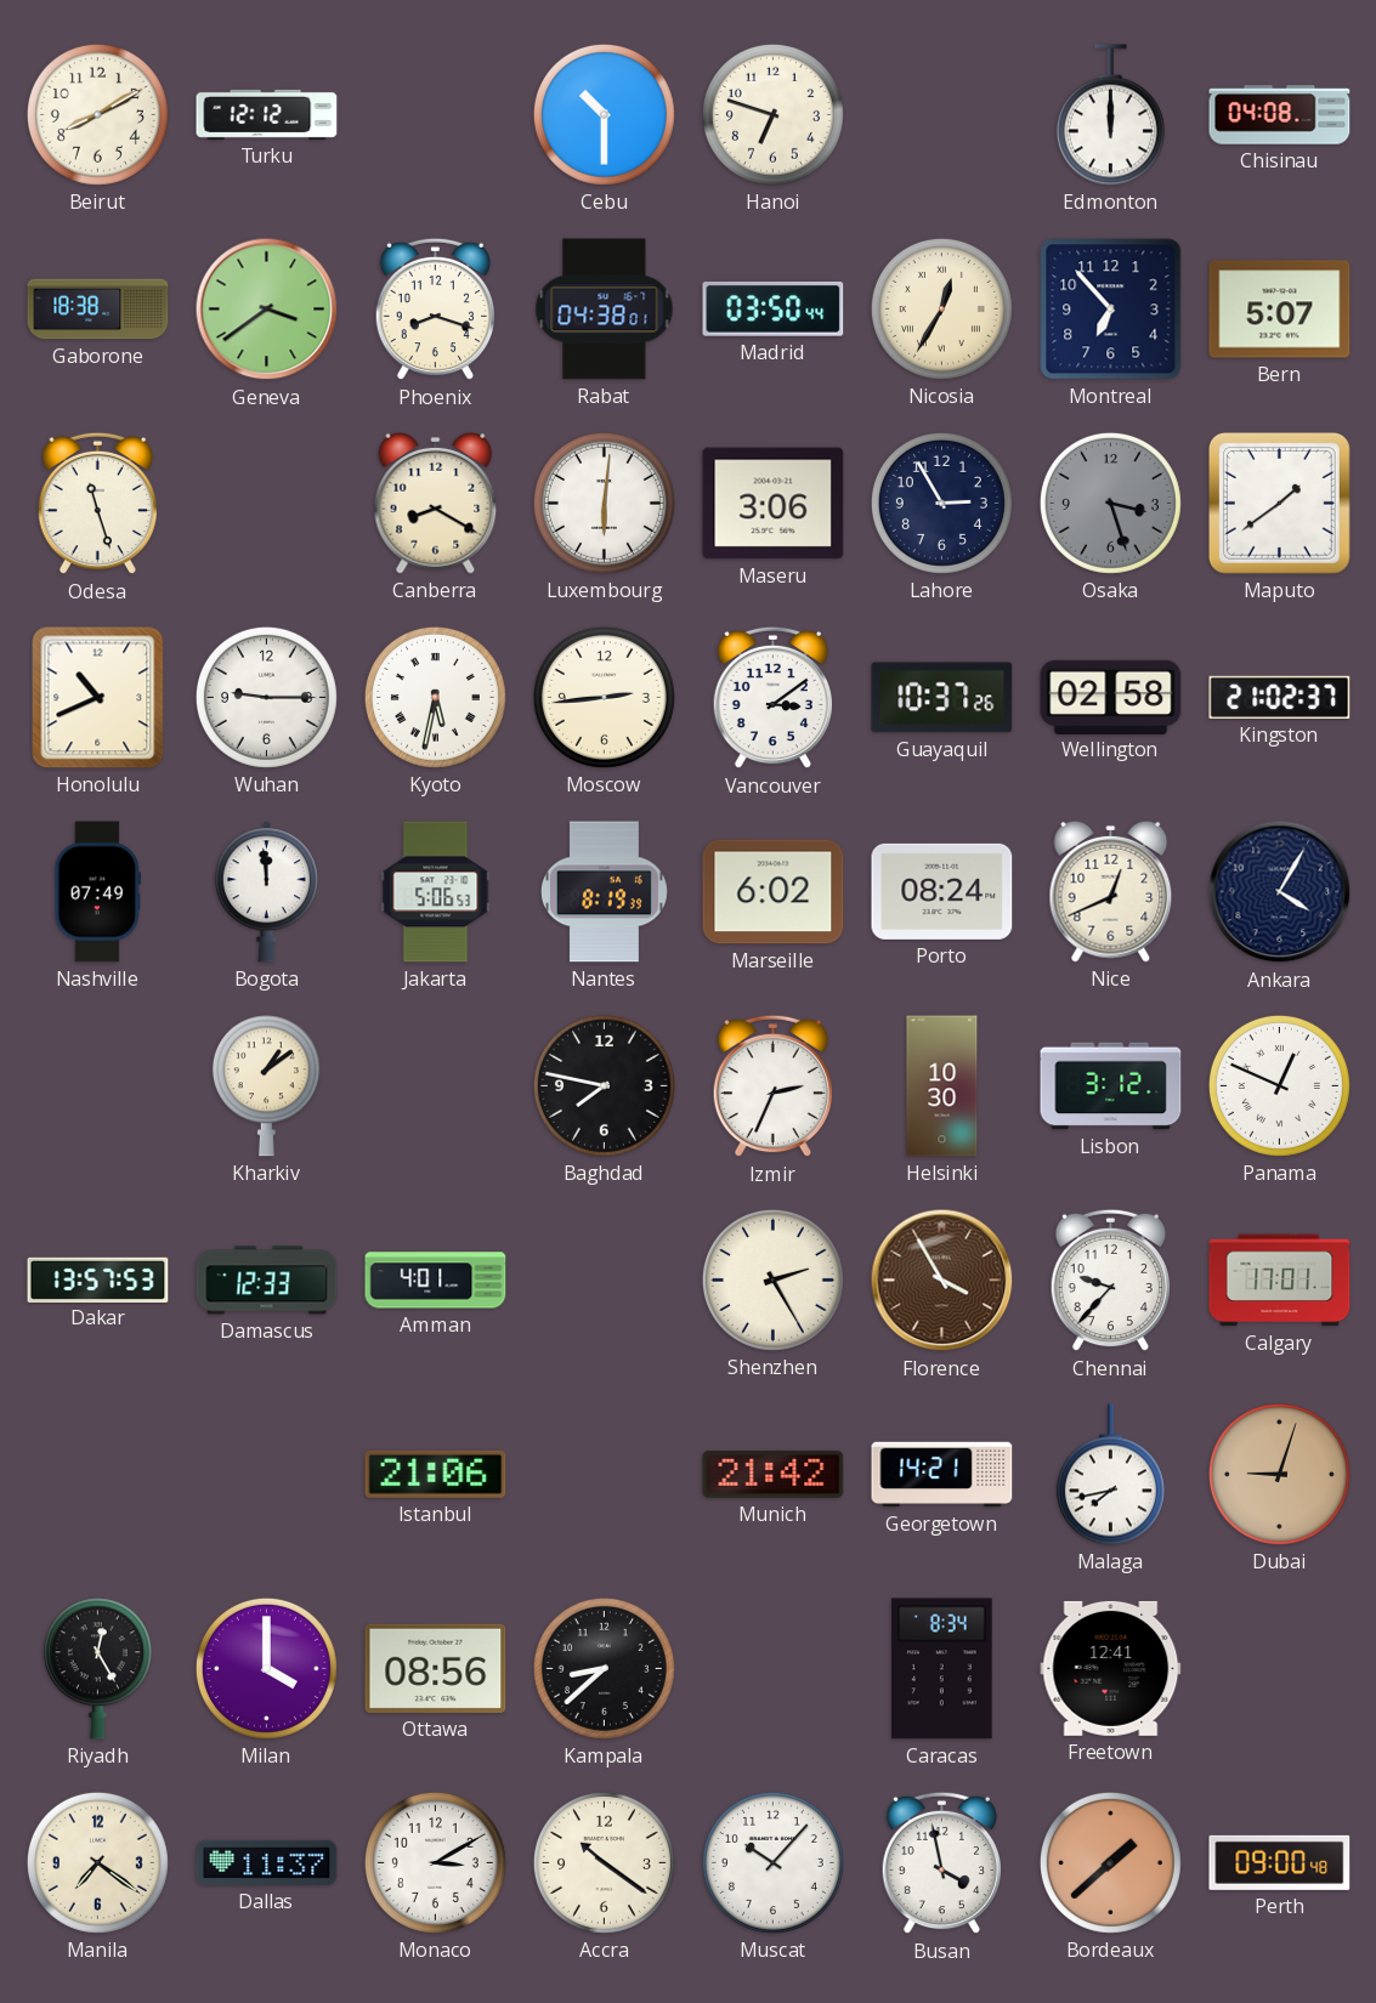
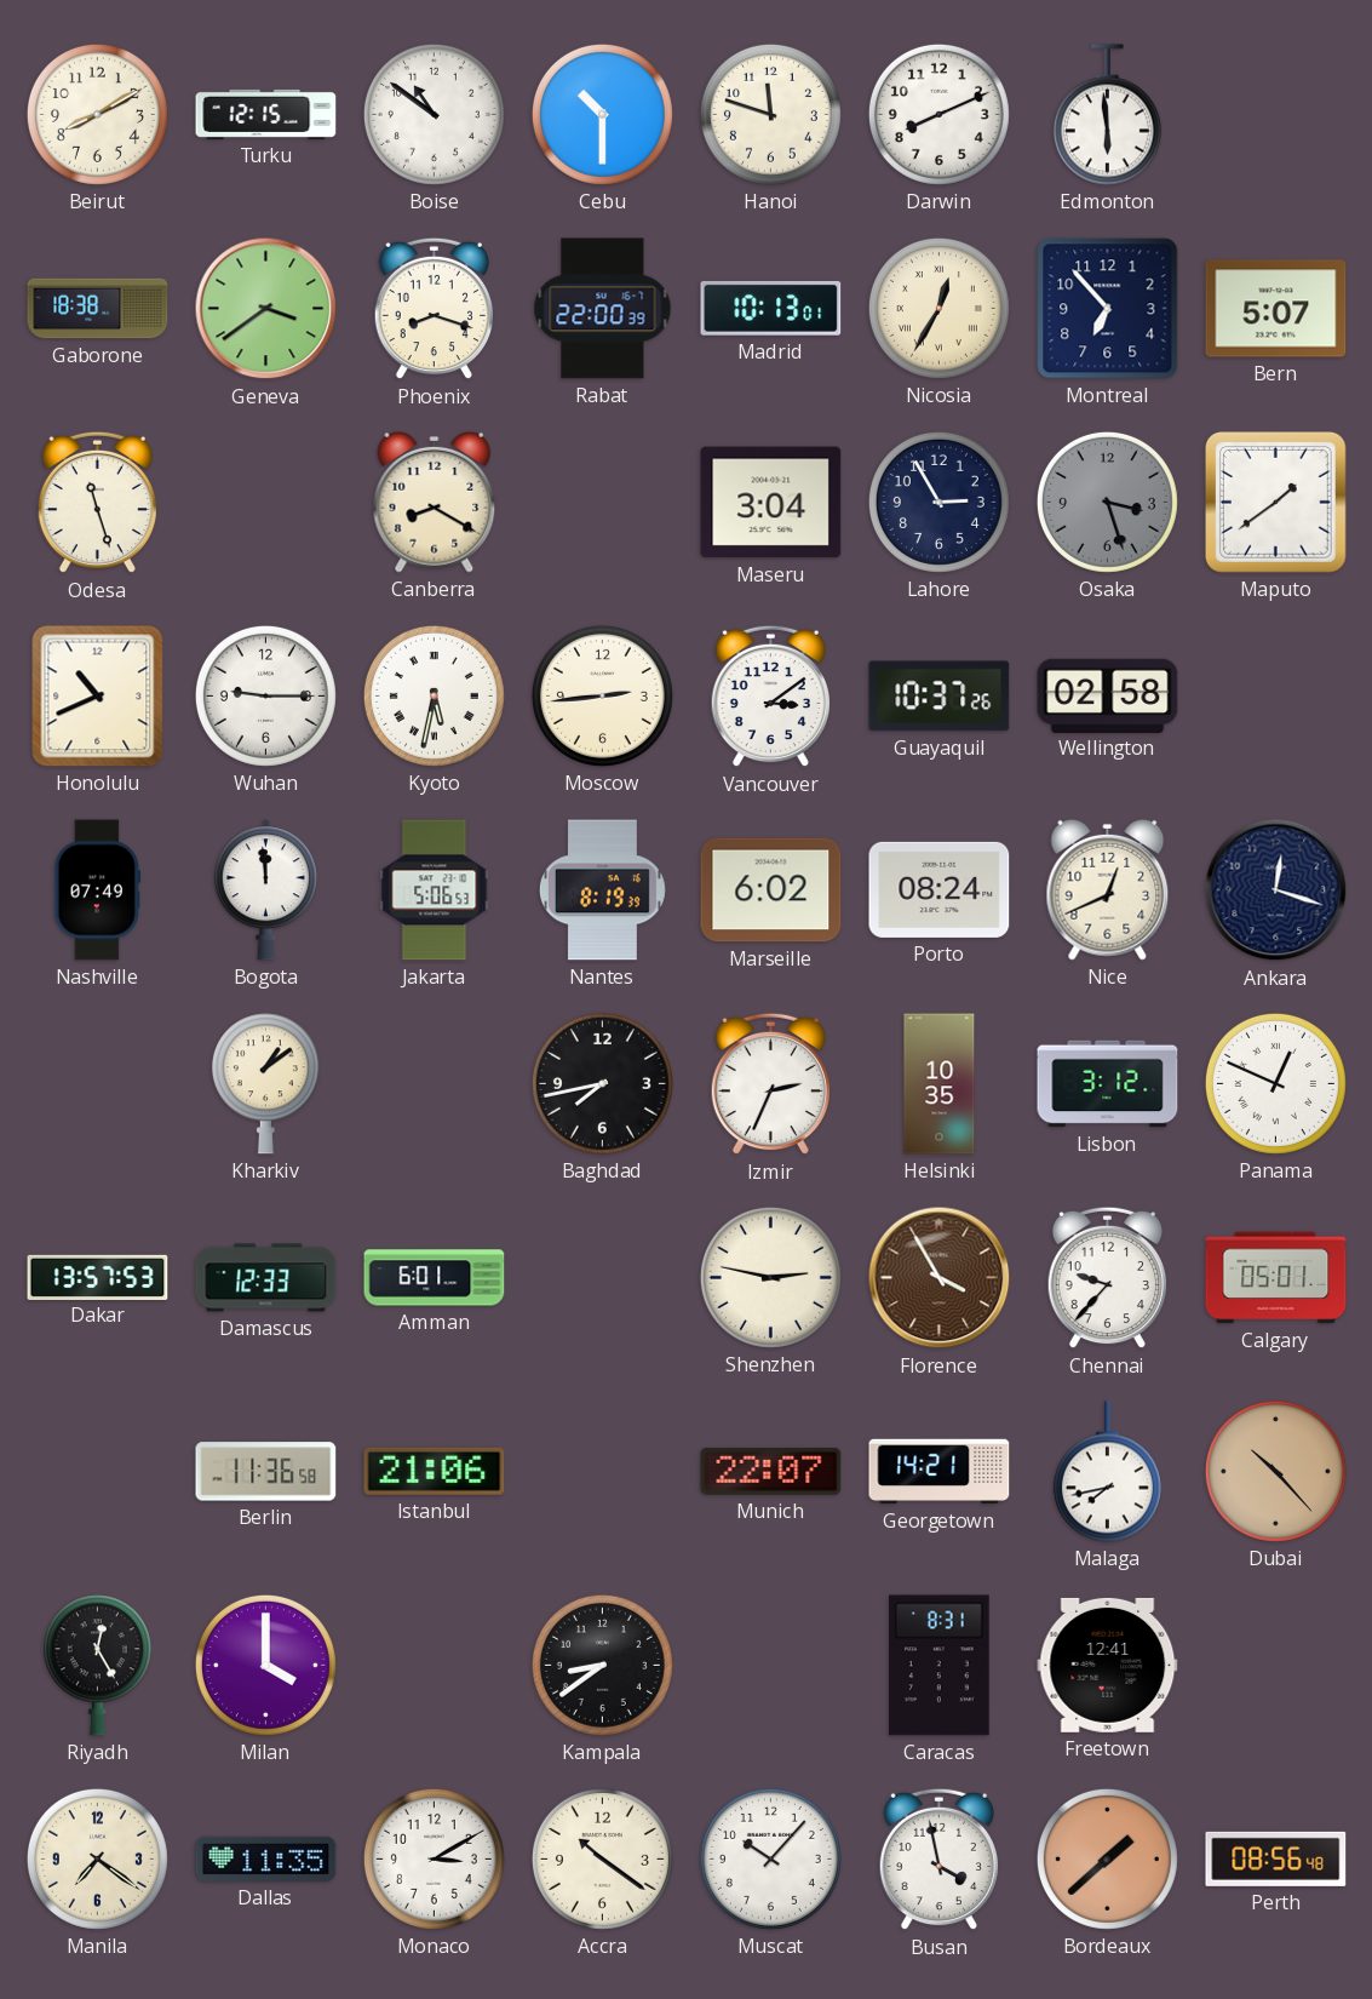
Turku: 12:12 -> 12:15 (266, 114)
Boise: none -> 10:51 (434, 114)
Hanoi: 6:48 -> 11:48 (770, 114)
Darwin: none -> 8:11 (938, 114)
Edmonton: 12:00 -> 5:59 (1107, 115)
Chisinau: 04:08 -> none (1280, 115)
Rabat: 04:38 -> 22:00 (603, 309)
Madrid: 03:50 -> 10:13 (771, 308)
Luxembourg: 6:01 -> none (604, 503)
Maseru: 3:06 -> 3:04 (771, 503)
Kingston: 21:02 -> none (1280, 697)
Ankara: 4:05 -> 12:18 (1276, 890)
Baghdad: 7:47 -> 7:43 (602, 1083)
Helsinki: 10:30 -> 10:35 (940, 1084)
Amman: 4:01 -> 6:01 (435, 1278)
Shenzhen: 2:25 -> 2:47 (770, 1277)
Calgary: 17:01 -> 05:01 (1276, 1278)
Berlin: none -> 11:36 (266, 1472)
Munich: 21:42 -> 22:07 (771, 1471)
Dubai: 9:03 -> 10:23 (1275, 1471)
Ottawa: 08:56 -> none (436, 1668)
Kampala: 8:38 -> 8:39 (602, 1665)
Caracas: 8:34 -> 8:31 (940, 1666)
Dallas: 11:37 -> 11:35 (266, 1858)
Perth: 09:00 -> 08:56 (1276, 1858)
